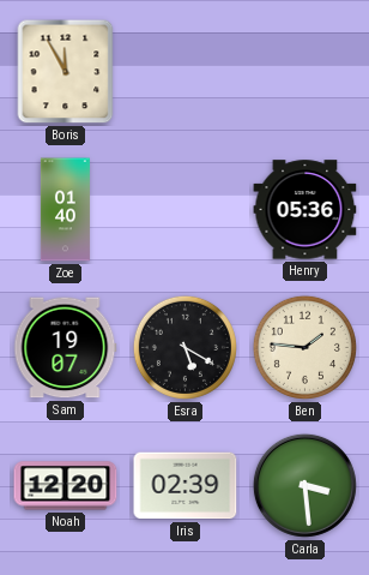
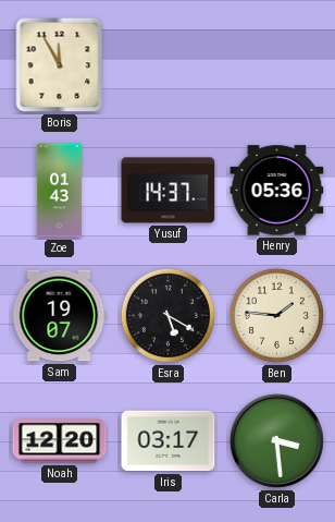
Zoe: 01:40 -> 01:43 (59, 191)
Yusuf: none -> 14:37 (169, 191)
Iris: 02:39 -> 03:17 (169, 441)
